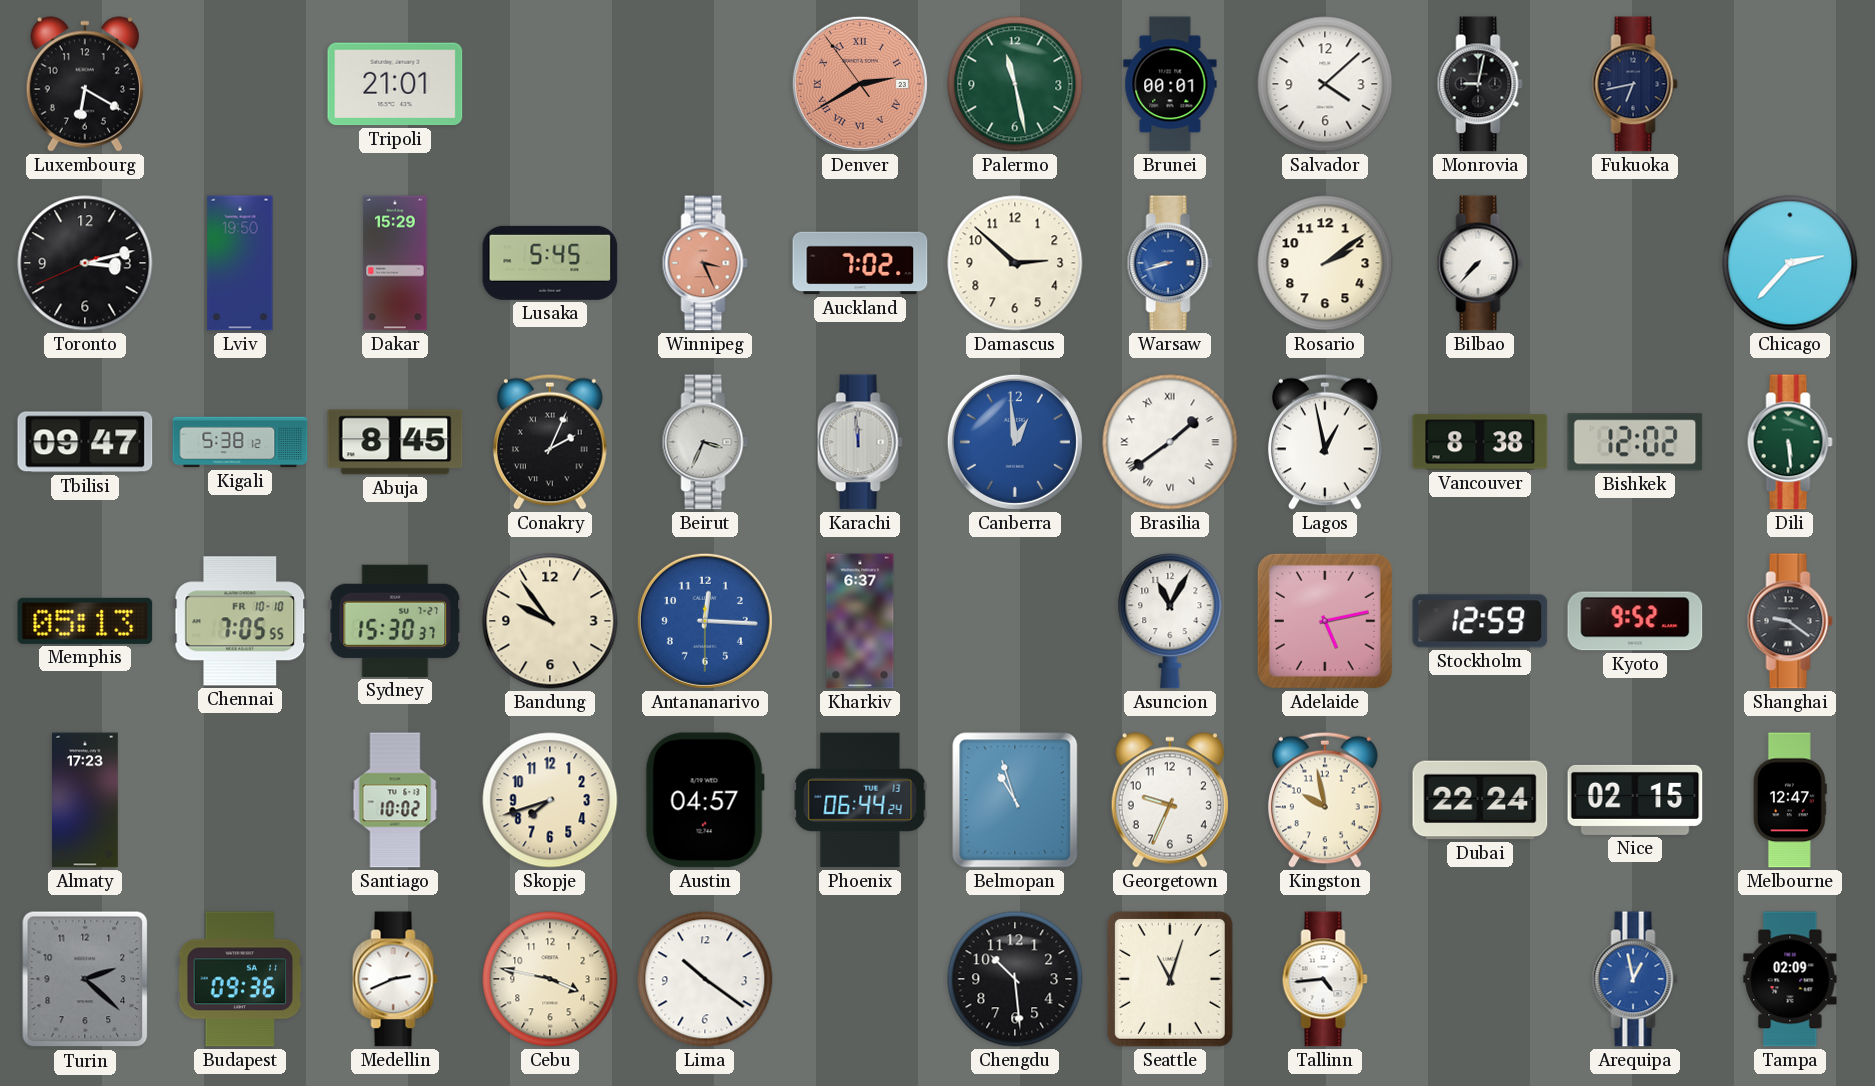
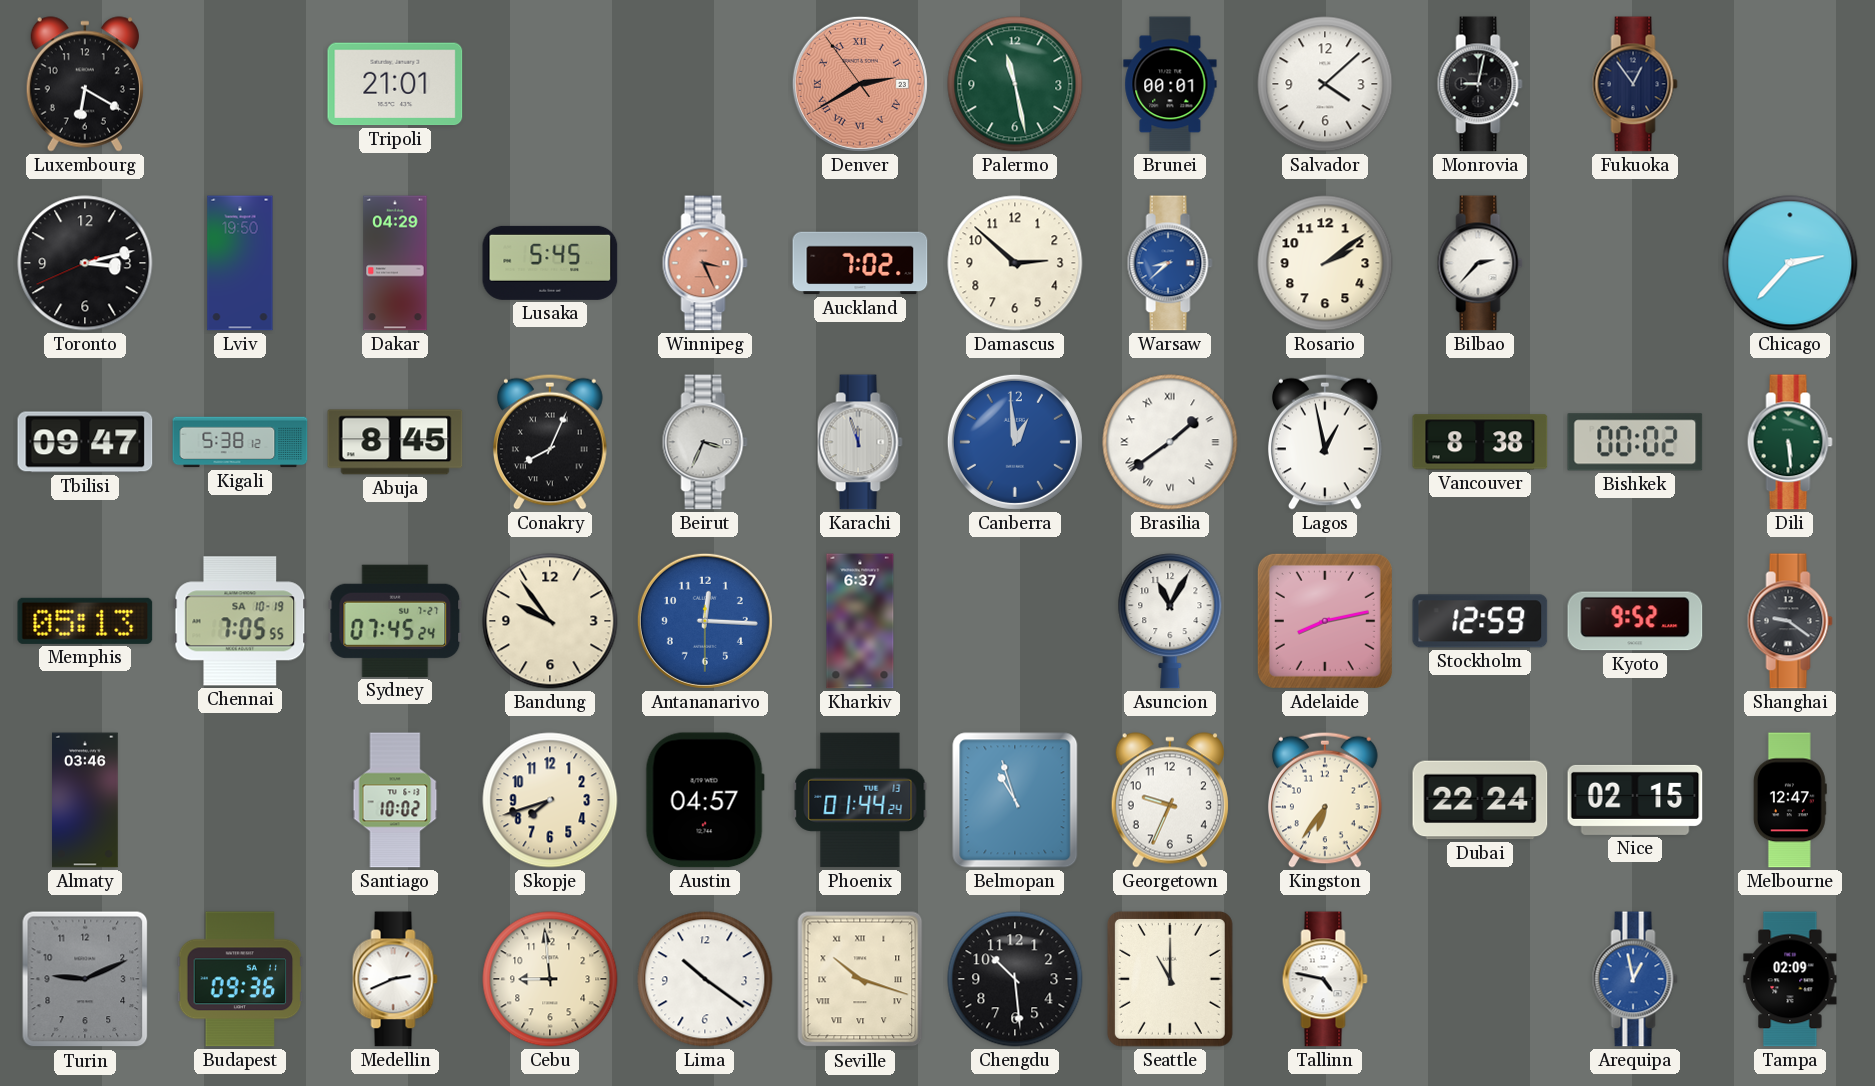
Fukuoka: 6:43 -> 12:54 (1635, 84)
Dakar: 15:29 -> 04:29 (395, 263)
Warsaw: 8:42 -> 8:38 (1170, 263)
Bilbao: 7:37 -> 2:37 (1480, 263)
Conakry: 2:04 -> 8:04 (551, 442)
Karachi: 11:59 -> 11:57 (860, 442)
Bishkek: 12:02 -> 00:02 (1635, 442)
Chennai date: FR 10-10 -> SA 10-19 (240, 621)
Sydney: 15:30 -> 07:45 (395, 621)
Adelaide: 5:13 -> 8:13 (1325, 621)
Almaty: 17:23 -> 03:46 (86, 800)
Phoenix: 06:44 -> 01:44 (860, 800)
Kingston: 9:58 -> 6:36 (1326, 800)
Turin: 2:22 -> 9:11 (85, 979)
Cebu: 3:47 -> 8:59 (550, 979)
Seville: none -> 10:18 (860, 979)
Seattle: 11:03 -> 11:00 (1170, 979)
Tallinn: 4:44 -> 4:47 (1325, 979)
